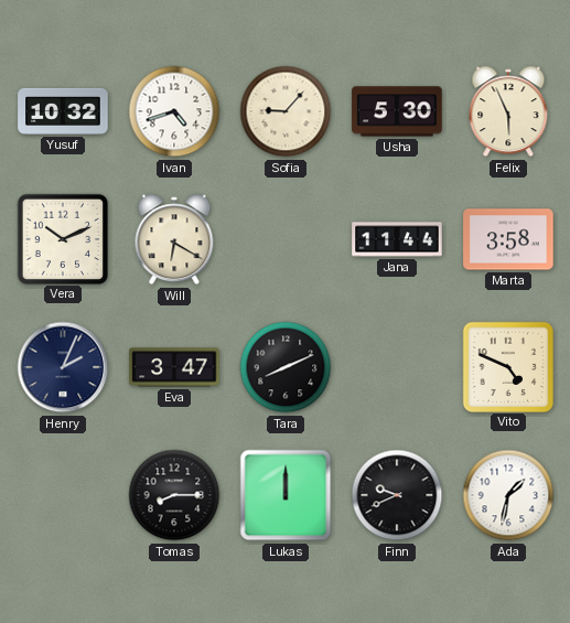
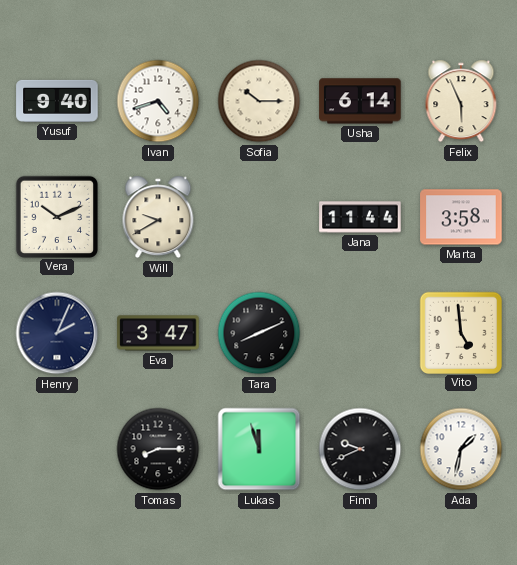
Yusuf: 10:32 -> 9:40 (57, 101)
Sofia: 9:07 -> 10:15 (259, 101)
Usha: 5:30 -> 6:14 (360, 101)
Will: 6:20 -> 9:40 (158, 217)
Vito: 4:49 -> 4:59 (460, 332)
Lukas: 12:00 -> 11:57 (259, 449)
